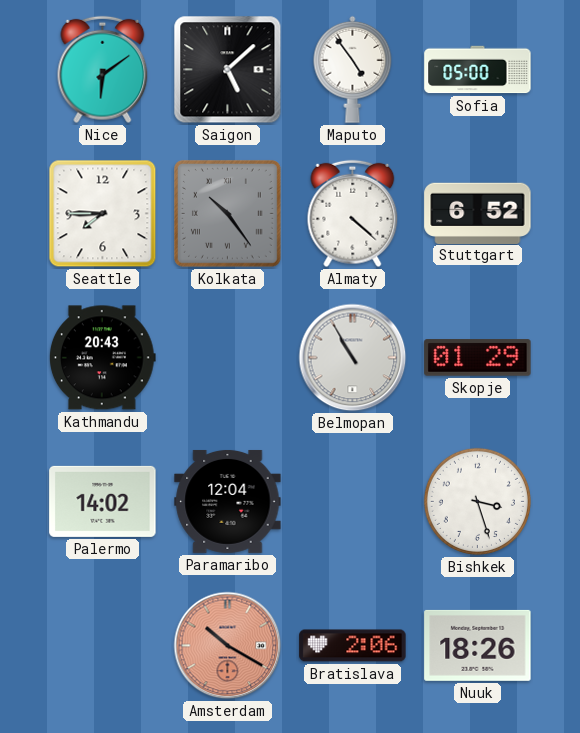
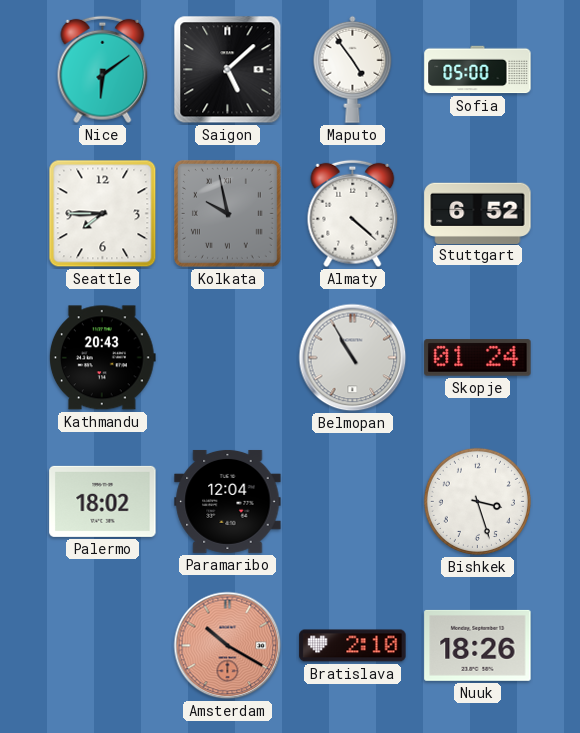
Kolkata: 10:24 -> 9:58 (227, 213)
Skopje: 01:29 -> 01:24 (478, 358)
Palermo: 14:02 -> 18:02 (103, 501)
Bratislava: 2:06 -> 2:10 (353, 646)
